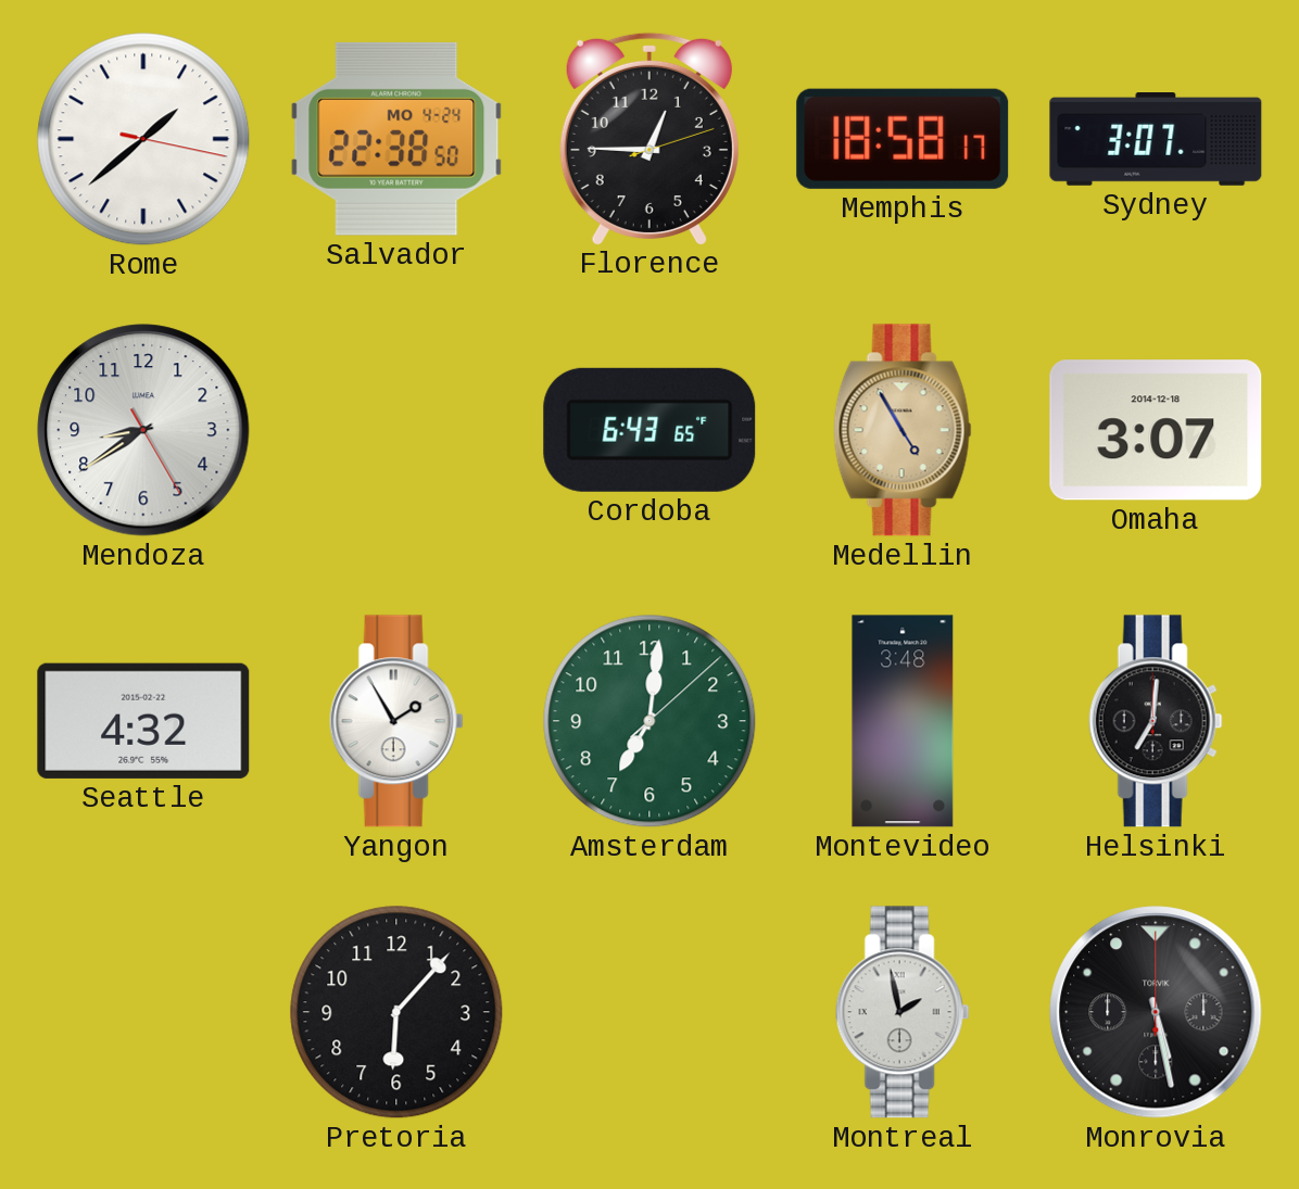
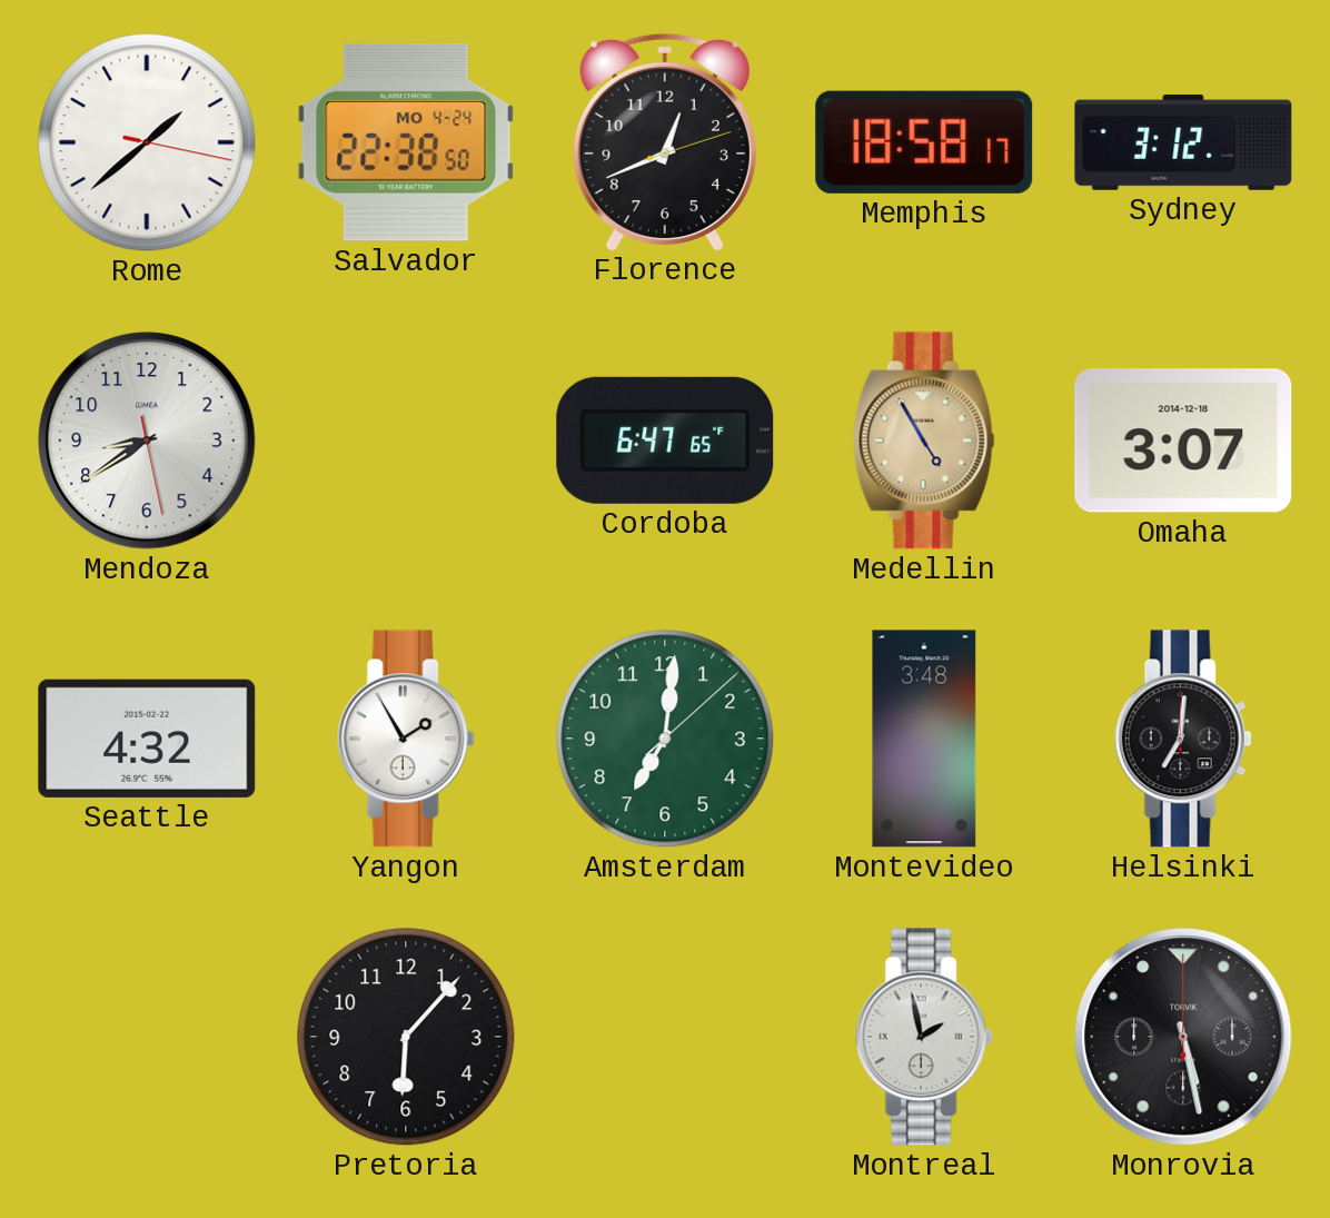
Florence: 12:45 -> 12:41 (665, 141)
Sydney: 3:07 -> 3:12 (1183, 143)
Mendoza: 8:39:25 -> 8:39:28 (147, 440)
Cordoba: 6:43 -> 6:47 (665, 440)
